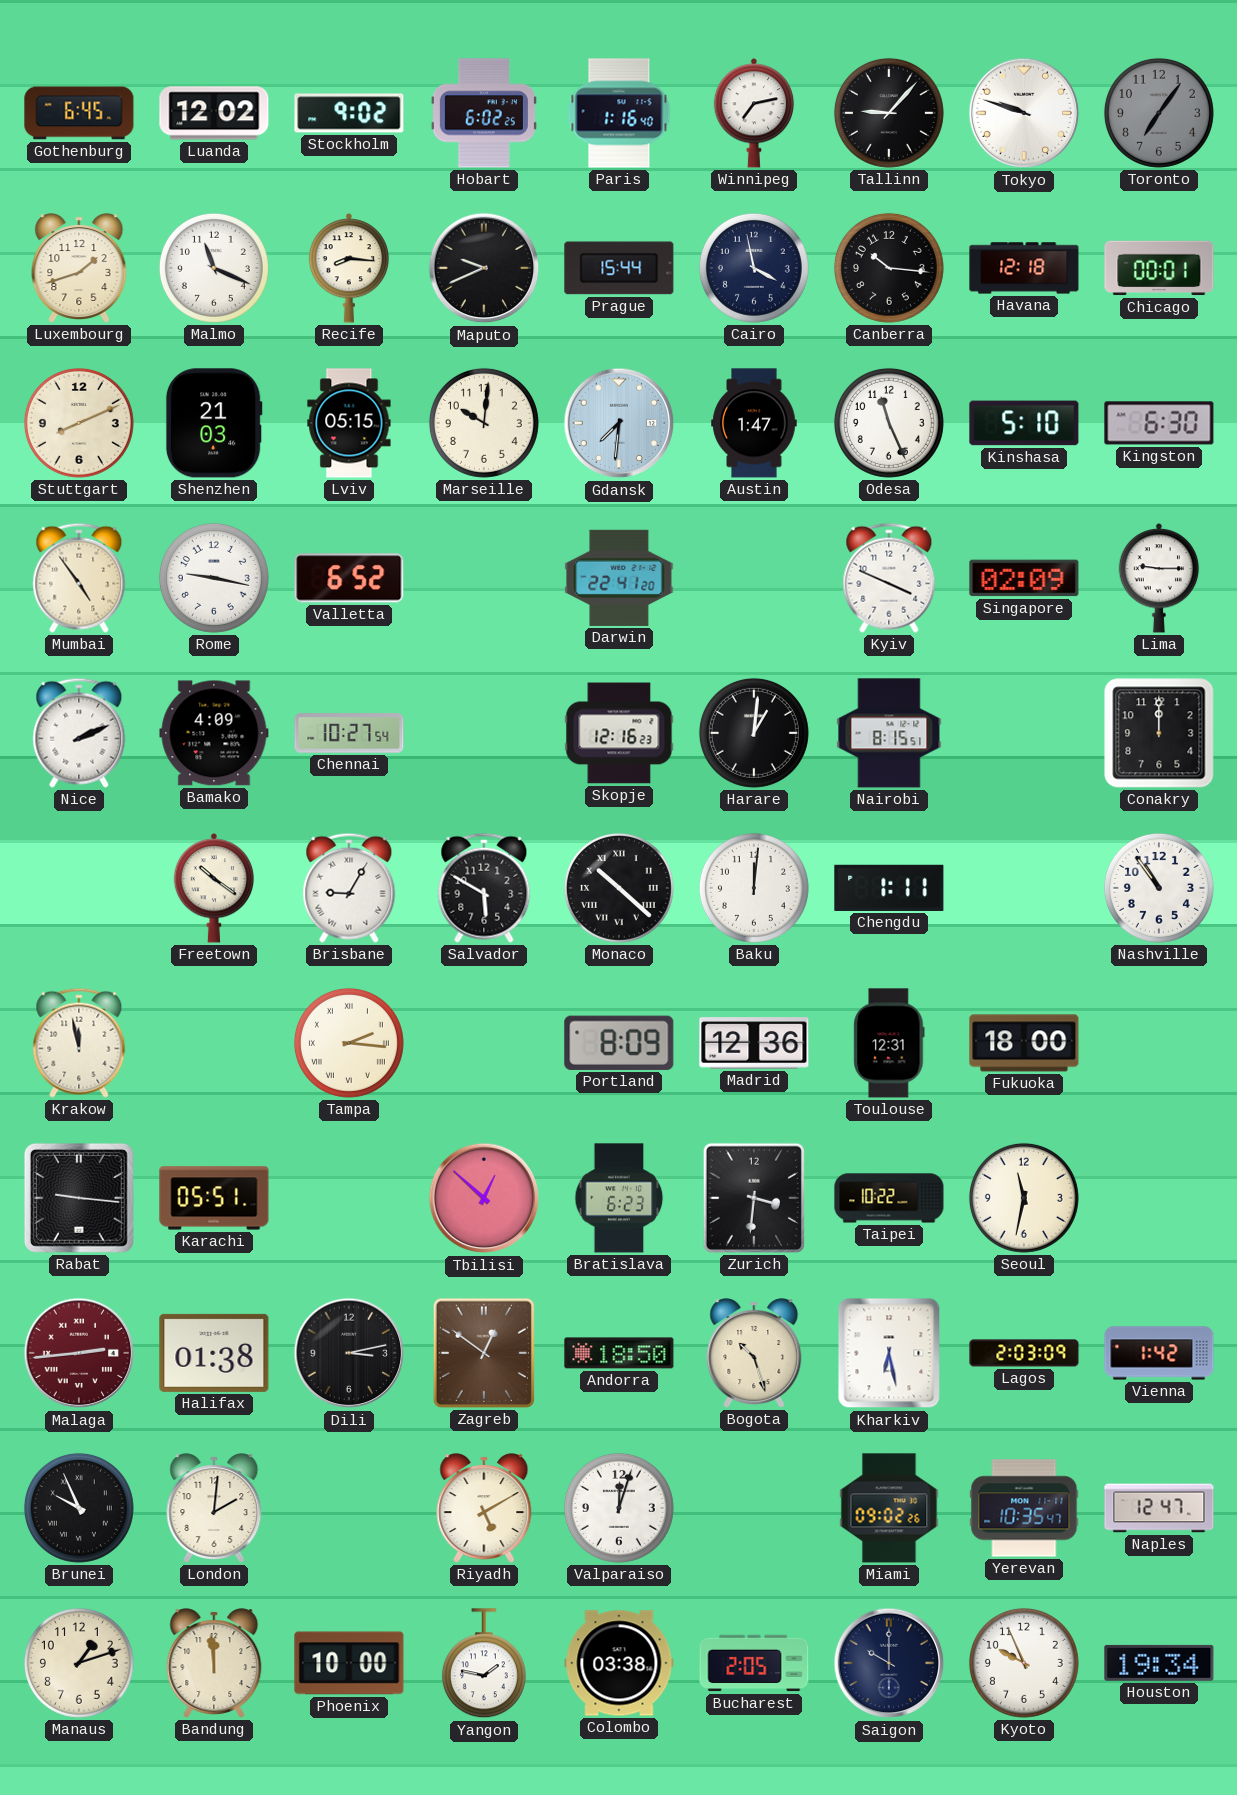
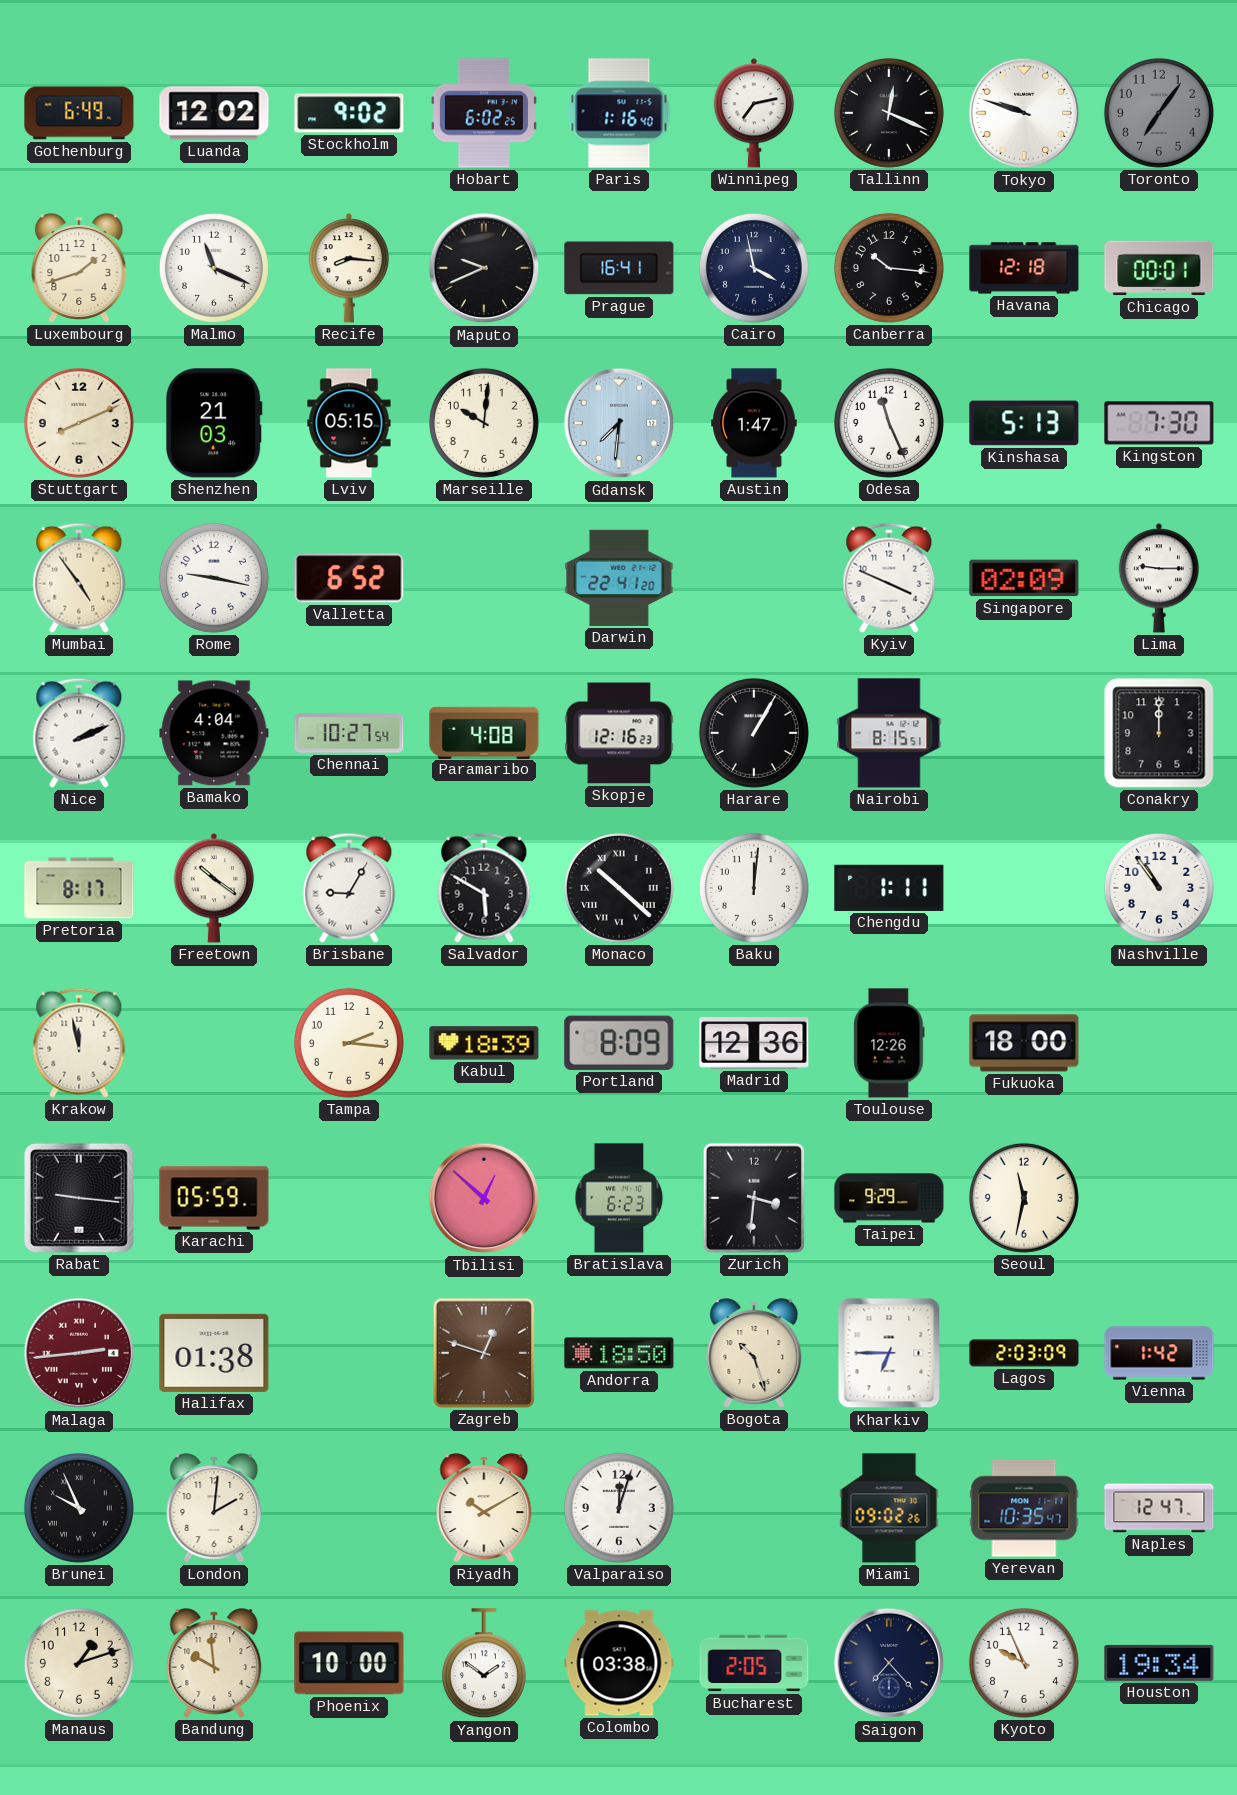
Gothenburg: 6:45 -> 6:49 (79, 113)
Tallinn: 9:07 -> 12:19 (889, 113)
Prague: 15:44 -> 16:41 (619, 268)
Kinshasa: 5:10 -> 5:13 (1024, 423)
Kingston: 6:30 -> 7:30 (1159, 423)
Bamako: 4:09 -> 4:04 (214, 733)
Paramaribo: none -> 4:08 (484, 732)
Harare: 1:01 -> 1:05 (754, 733)
Pretoria: none -> 8:17 (79, 888)
Tampa numerals: Roman -> Arabic (349, 1043)
Kabul: none -> 18:39 (484, 1043)
Toulouse: 12:31 -> 12:26 (889, 1043)
Karachi: 05:51 -> 05:59 (214, 1198)
Taipei: 10:22 -> 9:29 (889, 1198)
Dili: 3:13 -> none (349, 1353)
Zagreb: 12:51 -> 12:48 (484, 1353)
Kharkiv: 6:28 -> 6:45 (889, 1353)
Riyadh: 5:10 -> 10:10 (484, 1508)
Bandung: 11:59 -> 9:59 (214, 1663)
Yangon: 1:47 -> 1:51 (484, 1664)
Saigon: 10:00 -> 7:23 (889, 1663)
